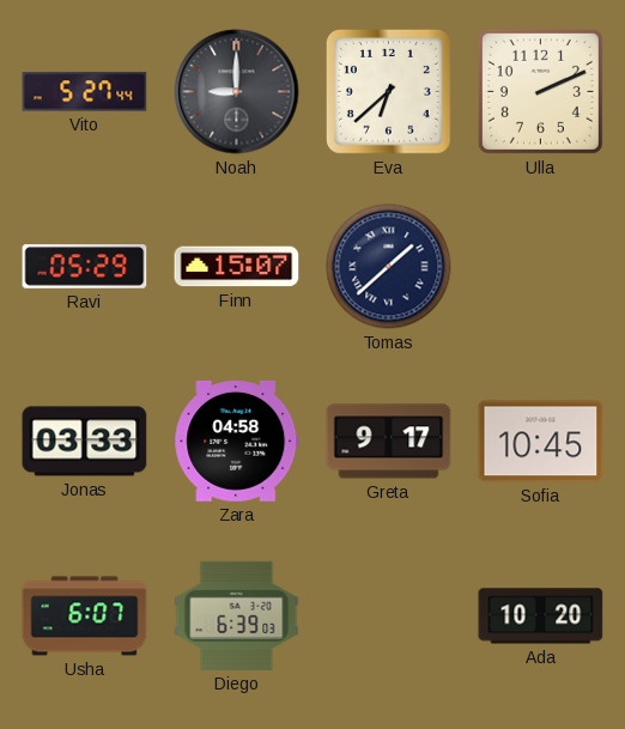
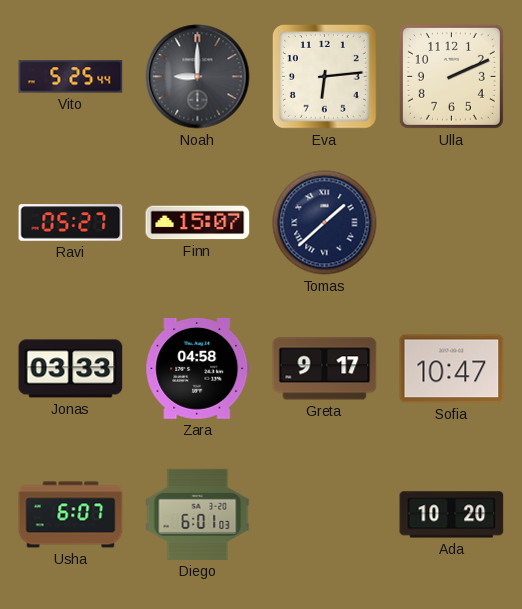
Vito: 5:27 -> 5:25 (71, 77)
Eva: 6:38 -> 6:14 (324, 76)
Ravi: 05:29 -> 05:27 (71, 223)
Sofia: 10:45 -> 10:47 (452, 369)
Diego: 6:39 -> 6:01 (198, 514)
